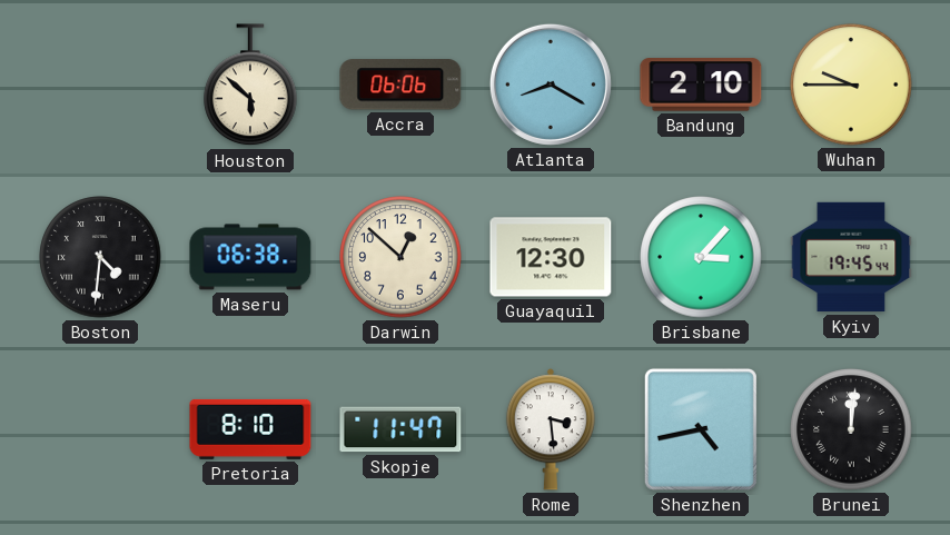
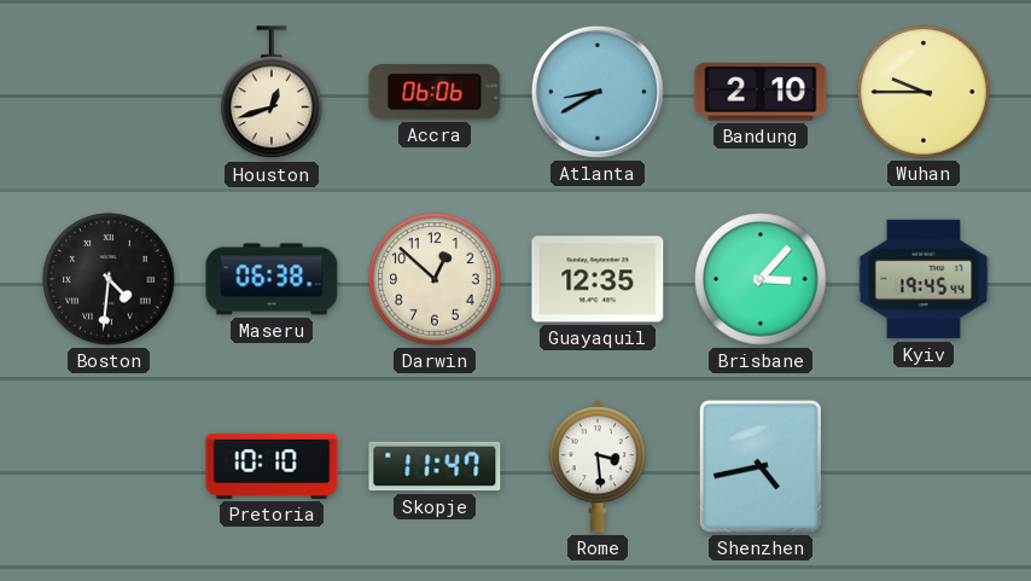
Houston: 5:52 -> 12:42 (272, 93)
Atlanta: 8:20 -> 8:40 (598, 92)
Guayaquil: 12:30 -> 12:35 (598, 279)
Pretoria: 8:10 -> 10:10 (272, 466)
Brunei: 12:01 -> none (851, 429)
